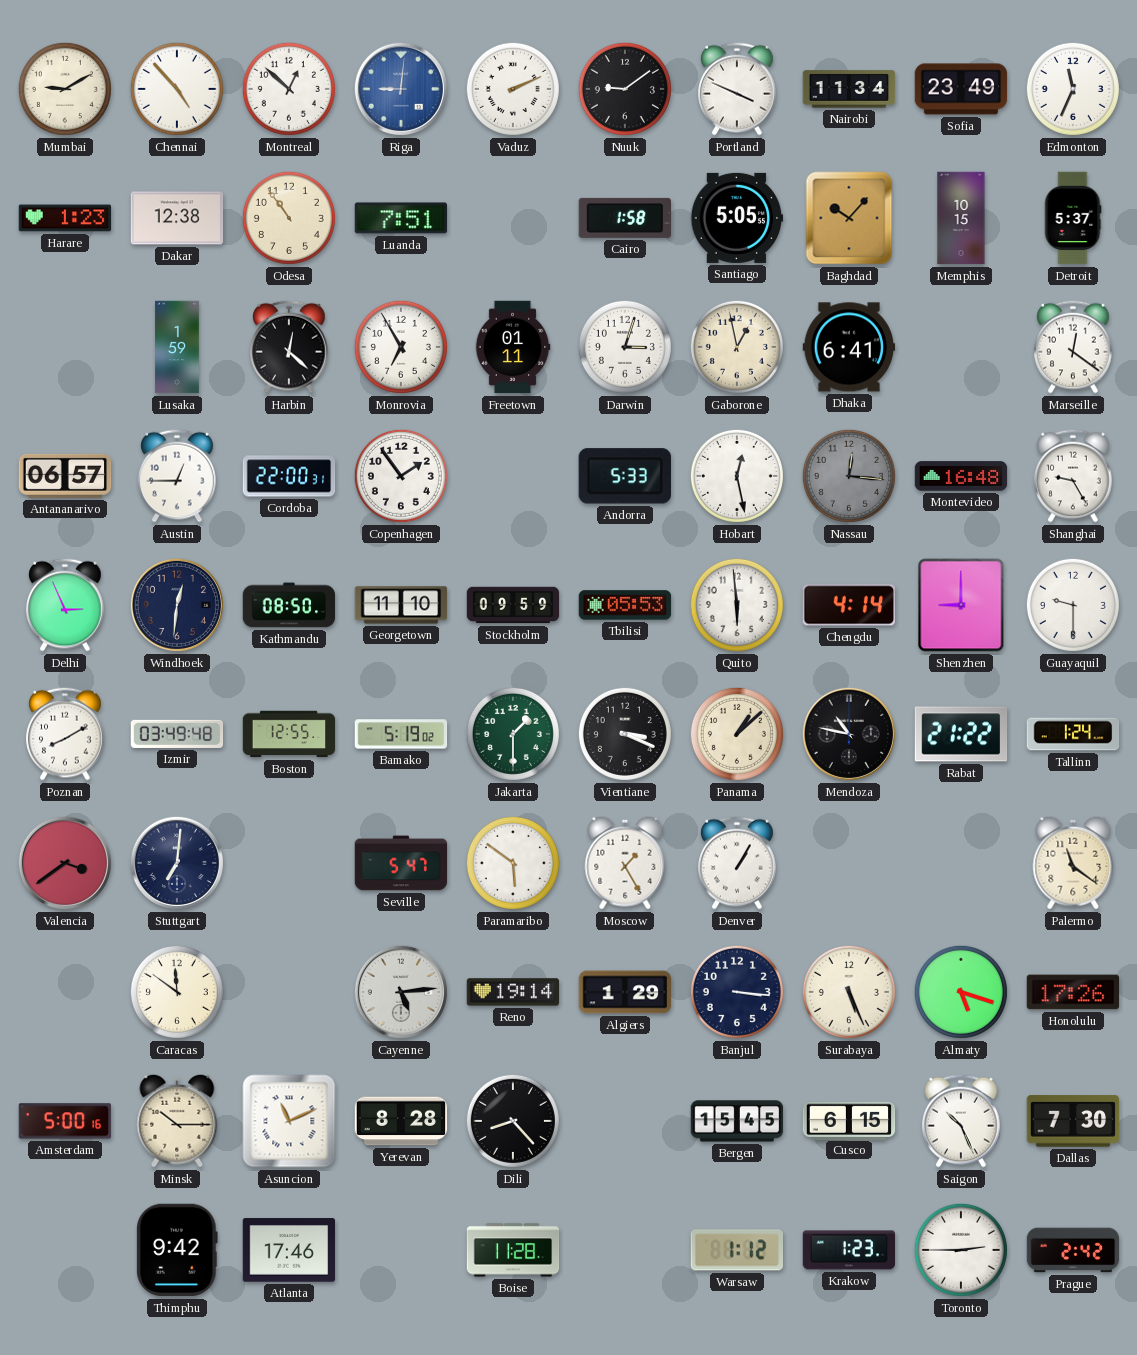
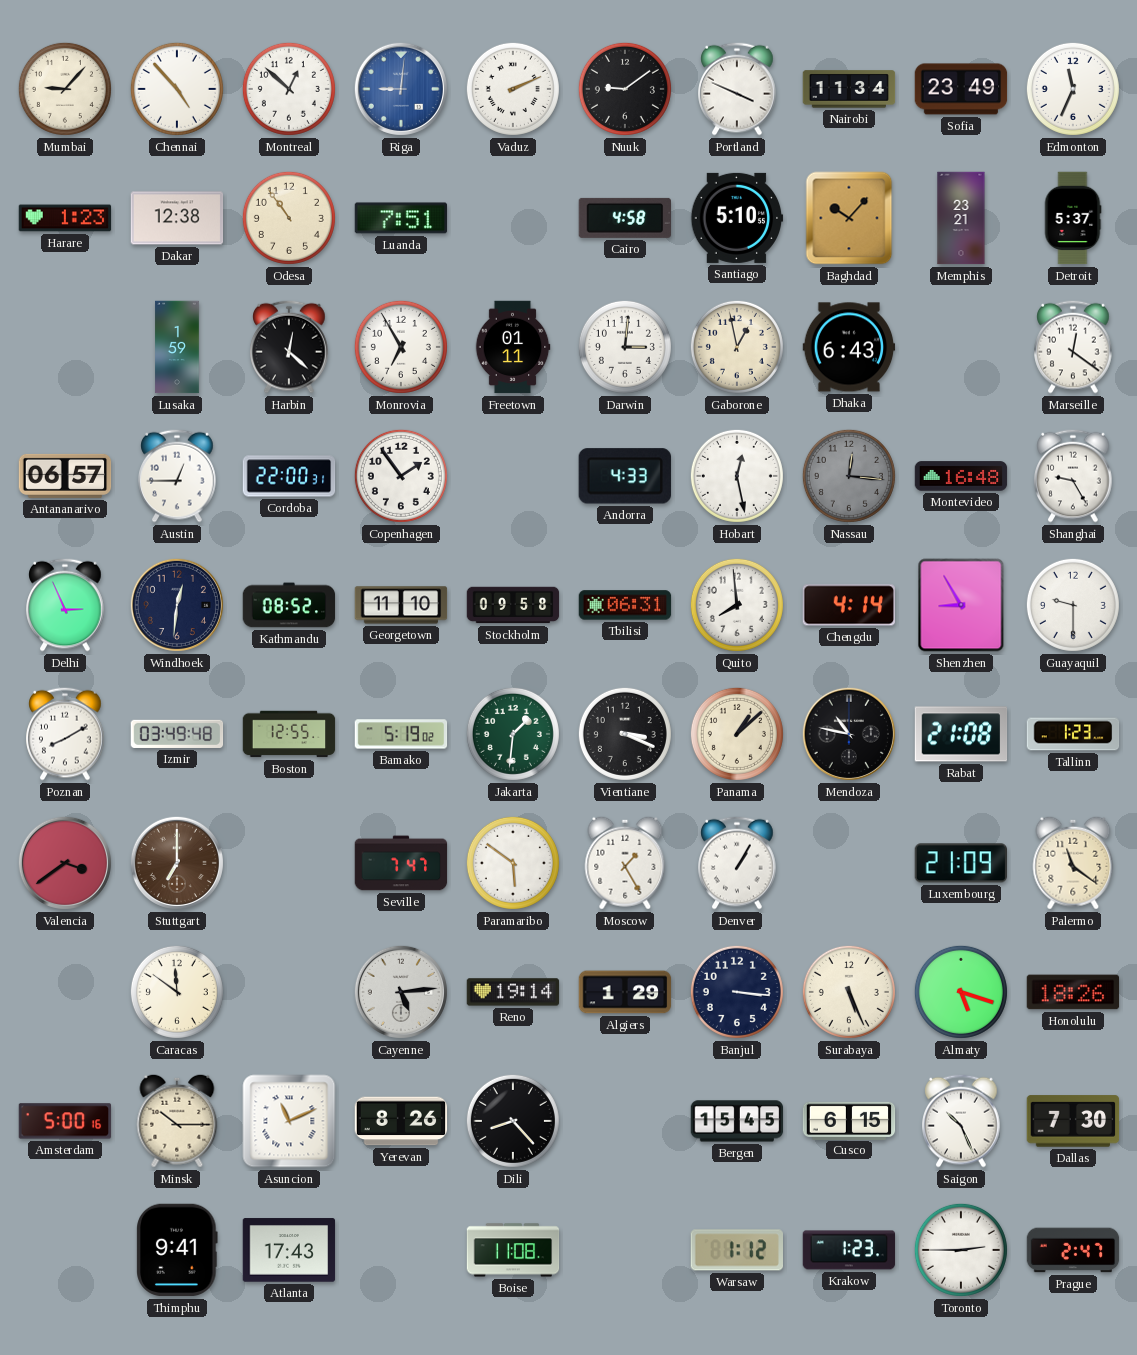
Mumbai: 9:10 -> 9:07 (65, 89)
Cairo: 1:58 -> 4:58 (624, 218)
Santiago: 5:05 -> 5:10 (737, 218)
Memphis: 10:15 -> 23:21 (961, 218)
Darwin: 3:03 -> 3:01 (625, 347)
Dhaka: 6:41 -> 6:43 (849, 347)
Andorra: 5:33 -> 4:33 (625, 476)
Kathmandu: 08:50 -> 08:52 (289, 605)
Stockholm: 09:59 -> 09:58 (513, 605)
Tbilisi: 05:53 -> 06:31 (625, 605)
Quito: 5:59 -> 7:59 (737, 605)
Shenzhen: 9:00 -> 8:55 (961, 605)
Jakarta: 1:30 -> 1:31 (513, 734)
Rabat: 21:22 -> 21:08 (961, 734)
Tallinn: 1:24 -> 1:23 (1073, 734)
Stuttgart: 7:01 -> 7:00 (177, 863)
Stuttgart dial: navy -> brown (177, 863)
Seville: 5:47 -> 7:47 (401, 863)
Luxembourg: none -> 21:09 (960, 863)
Honolulu: 17:26 -> 18:26 (1073, 992)
Yerevan: 8:28 -> 8:26 (401, 1121)
Thimphu: 9:42 -> 9:41 (177, 1250)
Atlanta: 17:46 -> 17:43 (289, 1250)
Boise: 11:28 -> 11:08 (513, 1250)
Prague: 2:42 -> 2:47 (1073, 1250)
